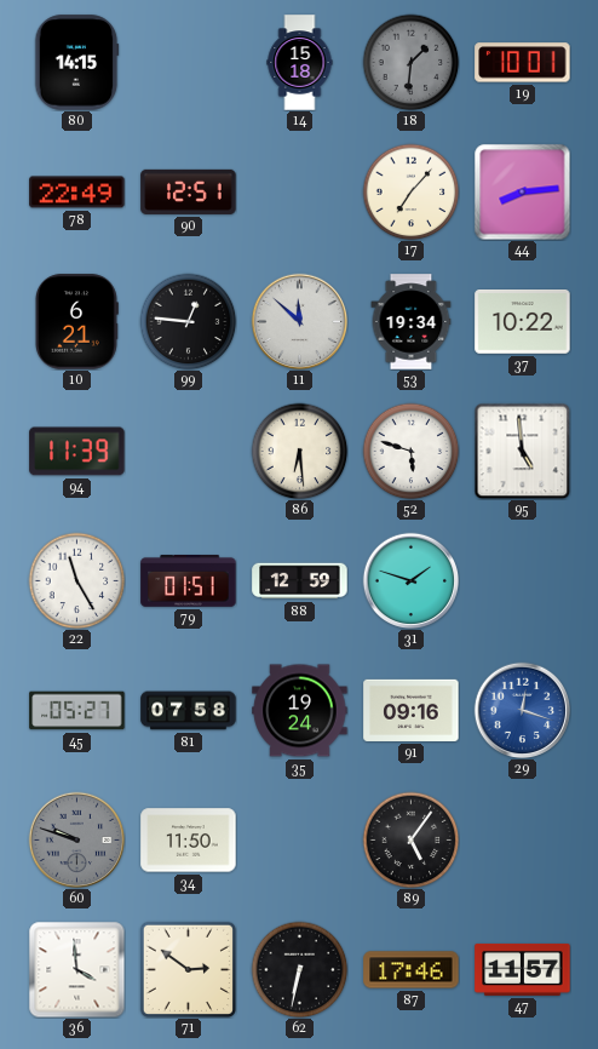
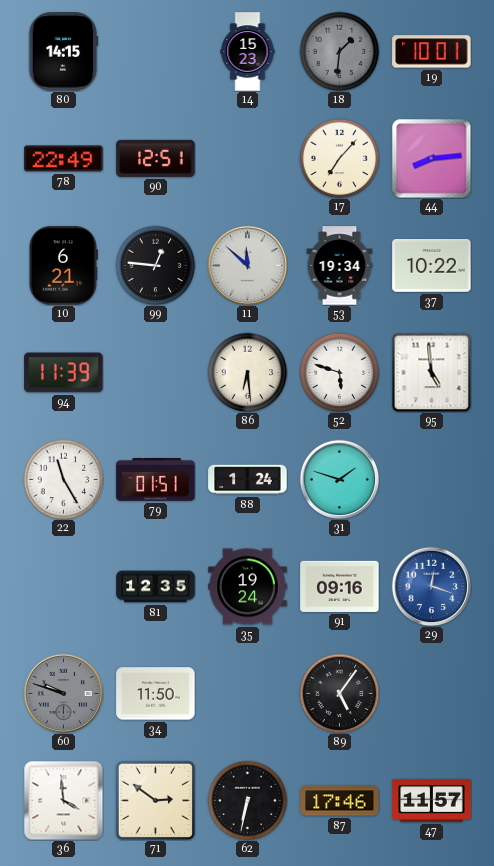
14: 15:18 -> 15:23 (248, 52)
88: 12:59 -> 1:24 (248, 480)
45: 05:27 -> none (77, 711)
81: 07:58 -> 12:35 (156, 587)
